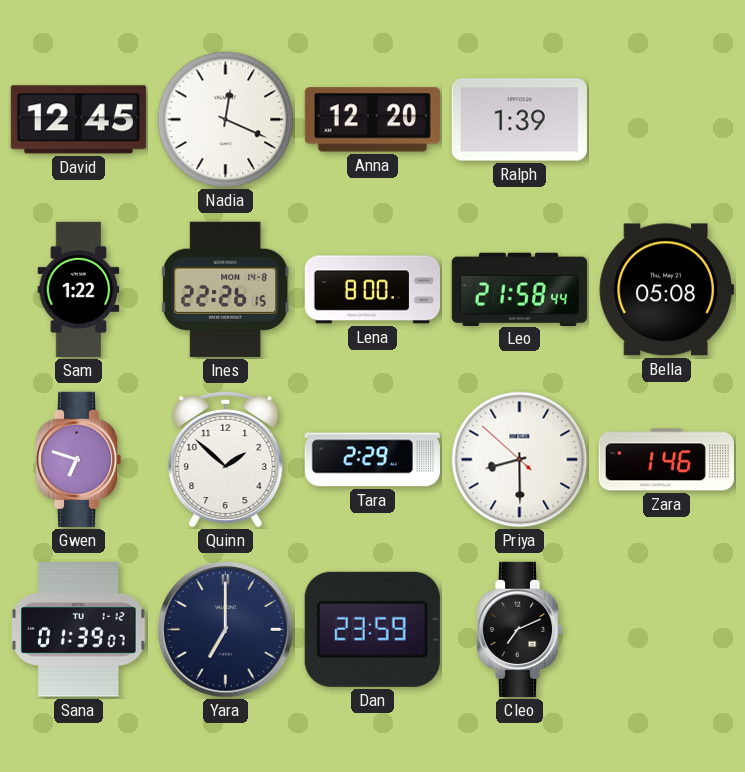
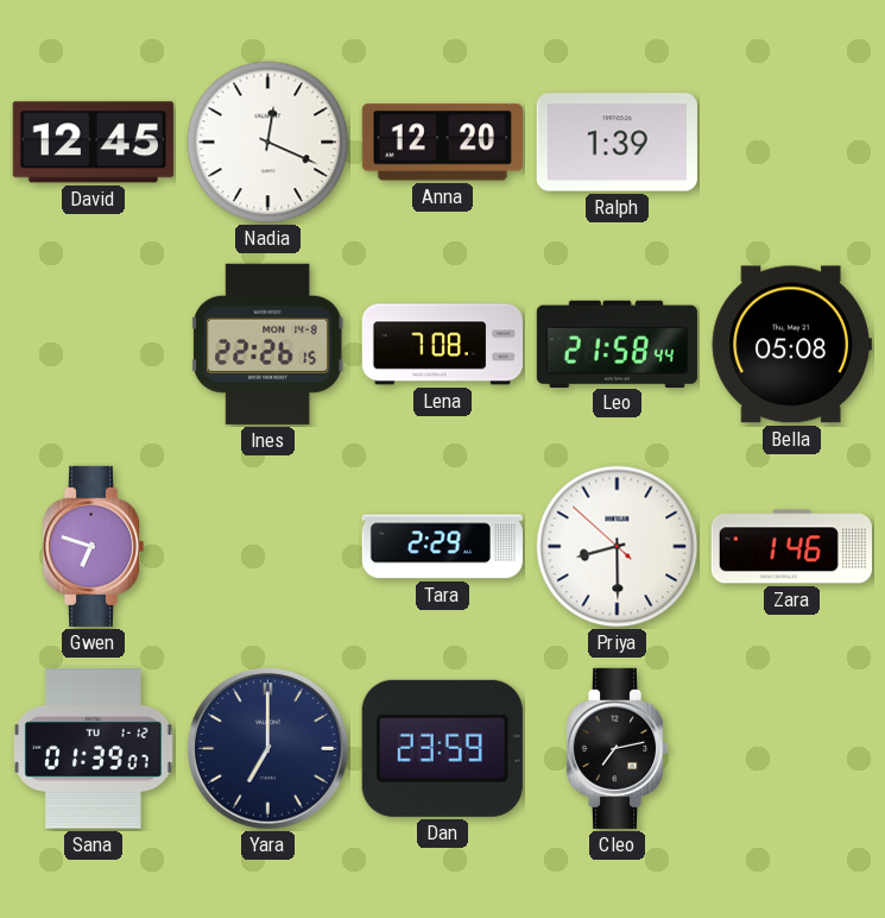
Sam: 1:22 -> none (79, 289)
Lena: 8:00 -> 7:08 (442, 345)
Quinn: 1:52 -> none (226, 459)
Cleo: 7:11 -> 7:13 (617, 748)
